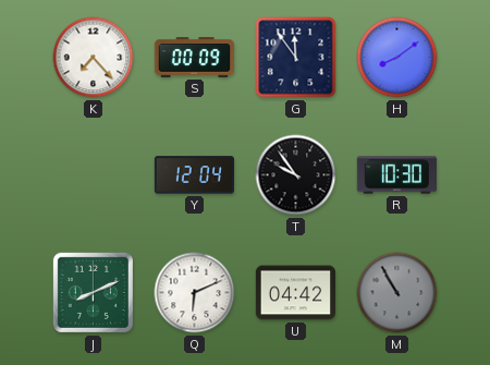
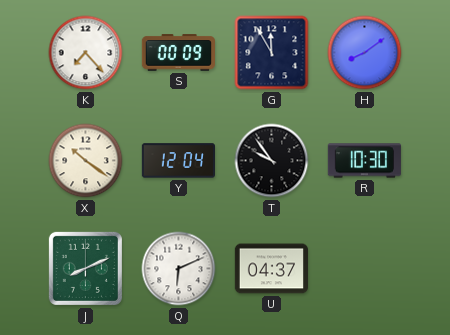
G: 11:54 -> 11:55 (272, 53)
X: none -> 10:21 (86, 161)
U: 04:42 -> 04:37 (271, 269)
M: 10:55 -> none (397, 293)
